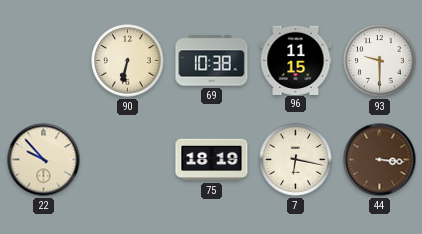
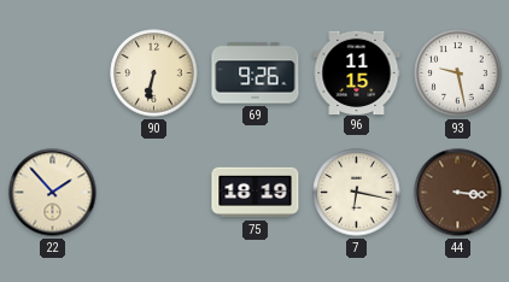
69: 10:38 -> 9:26 (256, 74)
93: 9:30 -> 9:28 (458, 74)
22: 9:53 -> 1:53 (53, 193)
